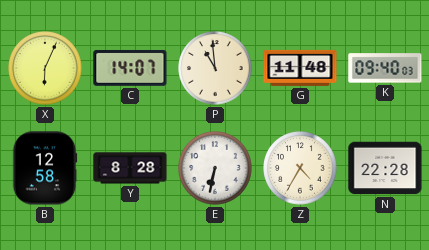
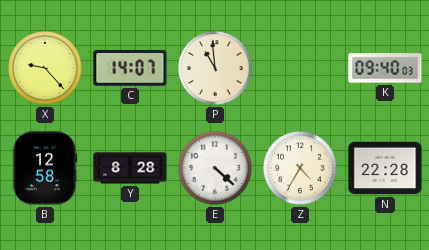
X: 6:04 -> 9:23 (45, 68)
G: 11:48 -> none (300, 68)
E: 6:32 -> 4:22 (215, 168)
